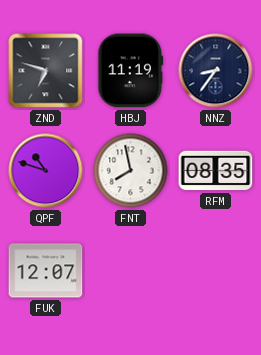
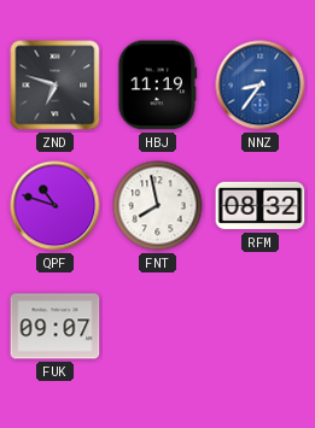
NNZ dial: navy -> blue (261, 86)
RFM: 08:35 -> 08:32 (261, 206)
FUK: 12:07 -> 09:07 (56, 327)
